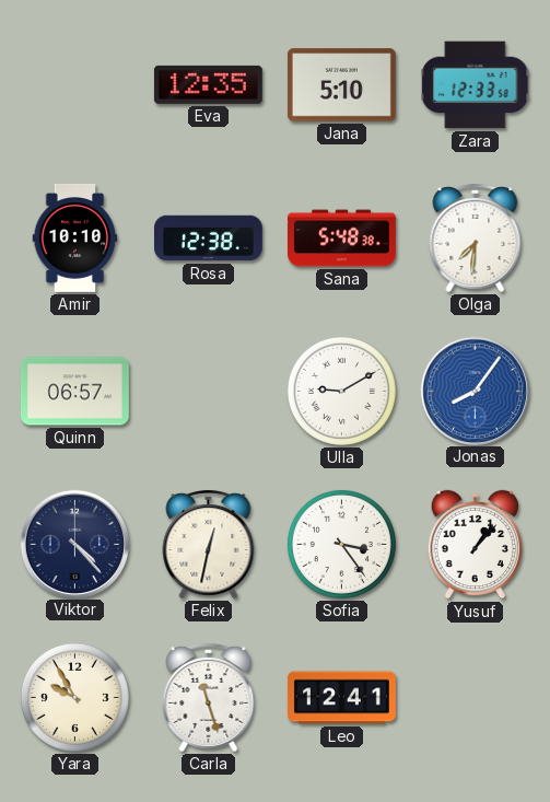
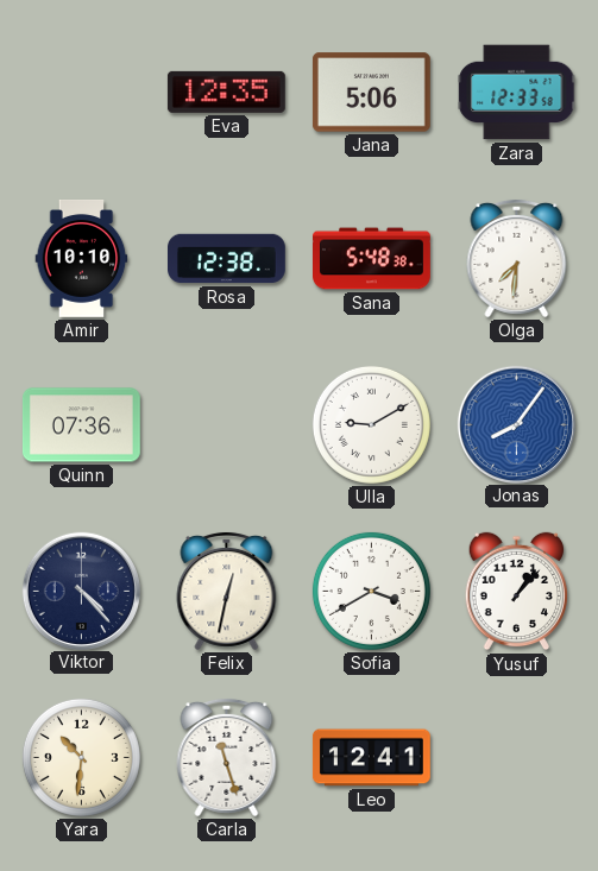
Jana: 5:10 -> 5:06 (371, 93)
Quinn: 06:57 -> 07:36 (81, 425)
Sofia: 3:24 -> 3:40 (371, 591)
Yara: 9:55 -> 10:31 (81, 757)
